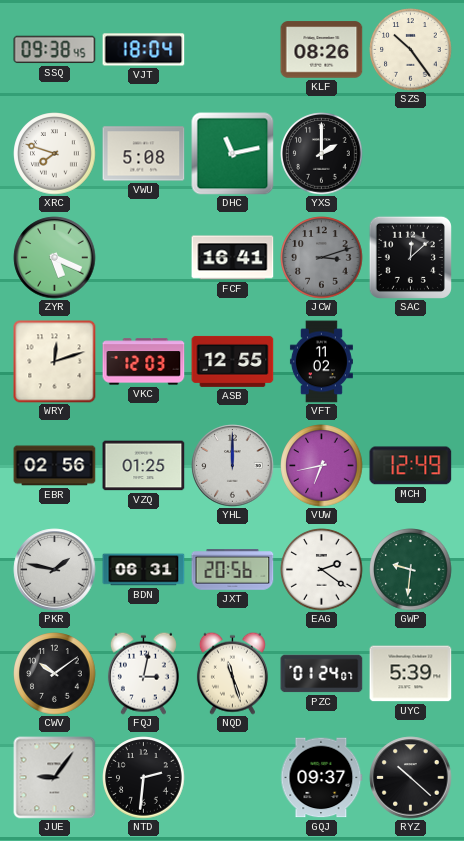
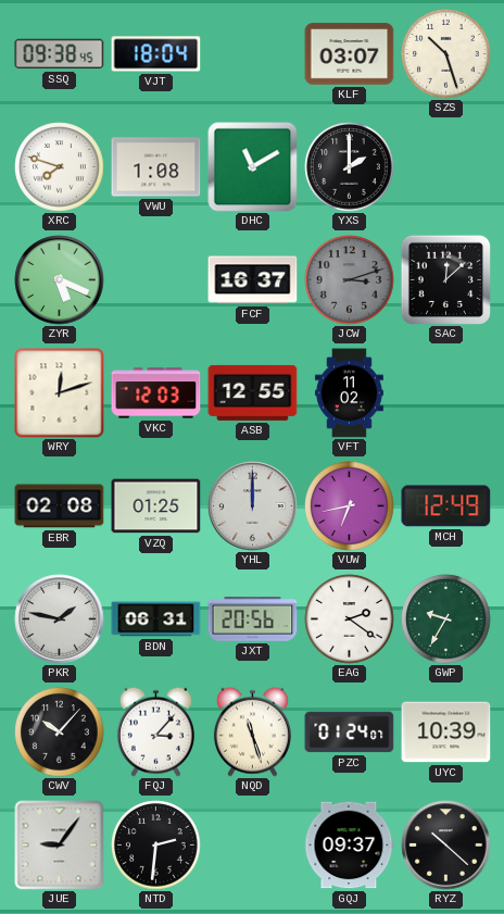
KLF: 08:26 -> 03:07 (350, 54)
SZS: 10:24 -> 10:27 (446, 54)
VWU: 5:08 -> 1:08 (156, 167)
DHC: 11:13 -> 11:10 (253, 167)
FCF: 16:41 -> 16:37 (253, 280)
EBR: 02:56 -> 02:08 (60, 506)
GWP: 9:31 -> 9:35 (446, 619)
CWV: 10:09 -> 10:07 (60, 733)
FQJ: 3:02 -> 3:07 (155, 731)
UYC: 5:39 -> 10:39 (446, 733)
